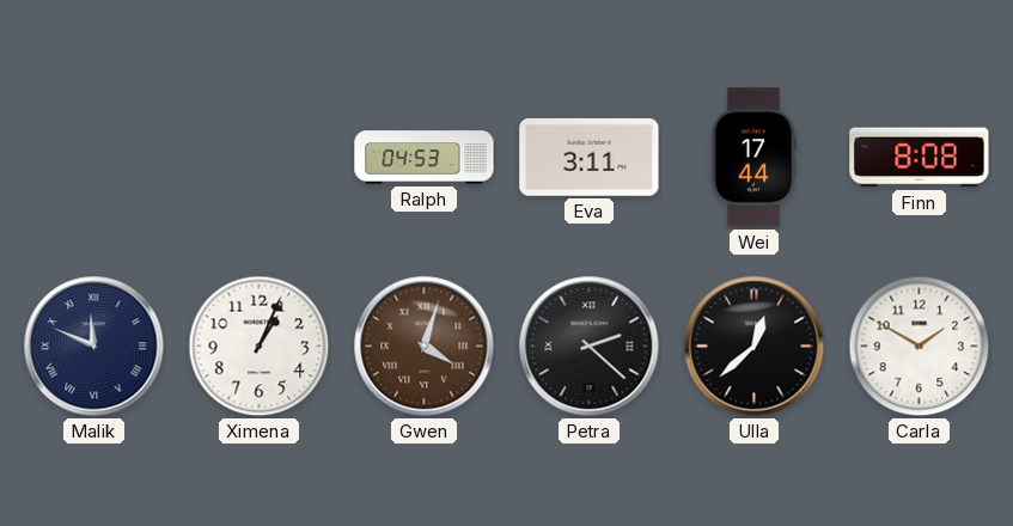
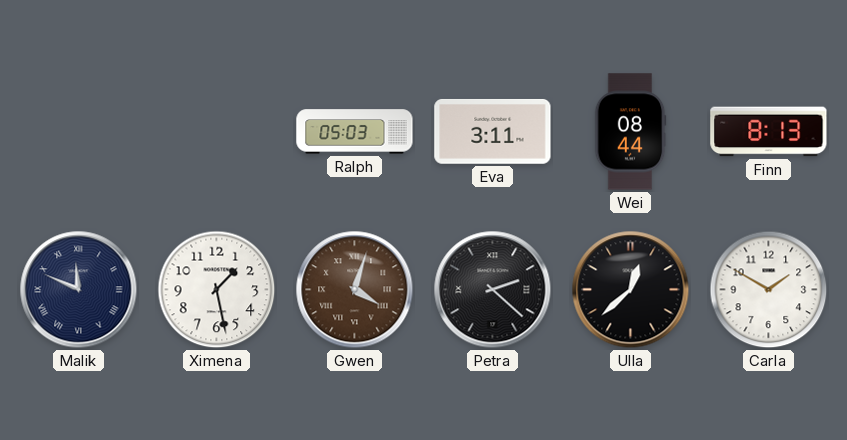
Ralph: 04:53 -> 05:03 (355, 132)
Wei: 17:44 -> 08:44 (630, 132)
Finn: 8:08 -> 8:13 (769, 132)
Ximena: 1:04 -> 1:28 (217, 290)
